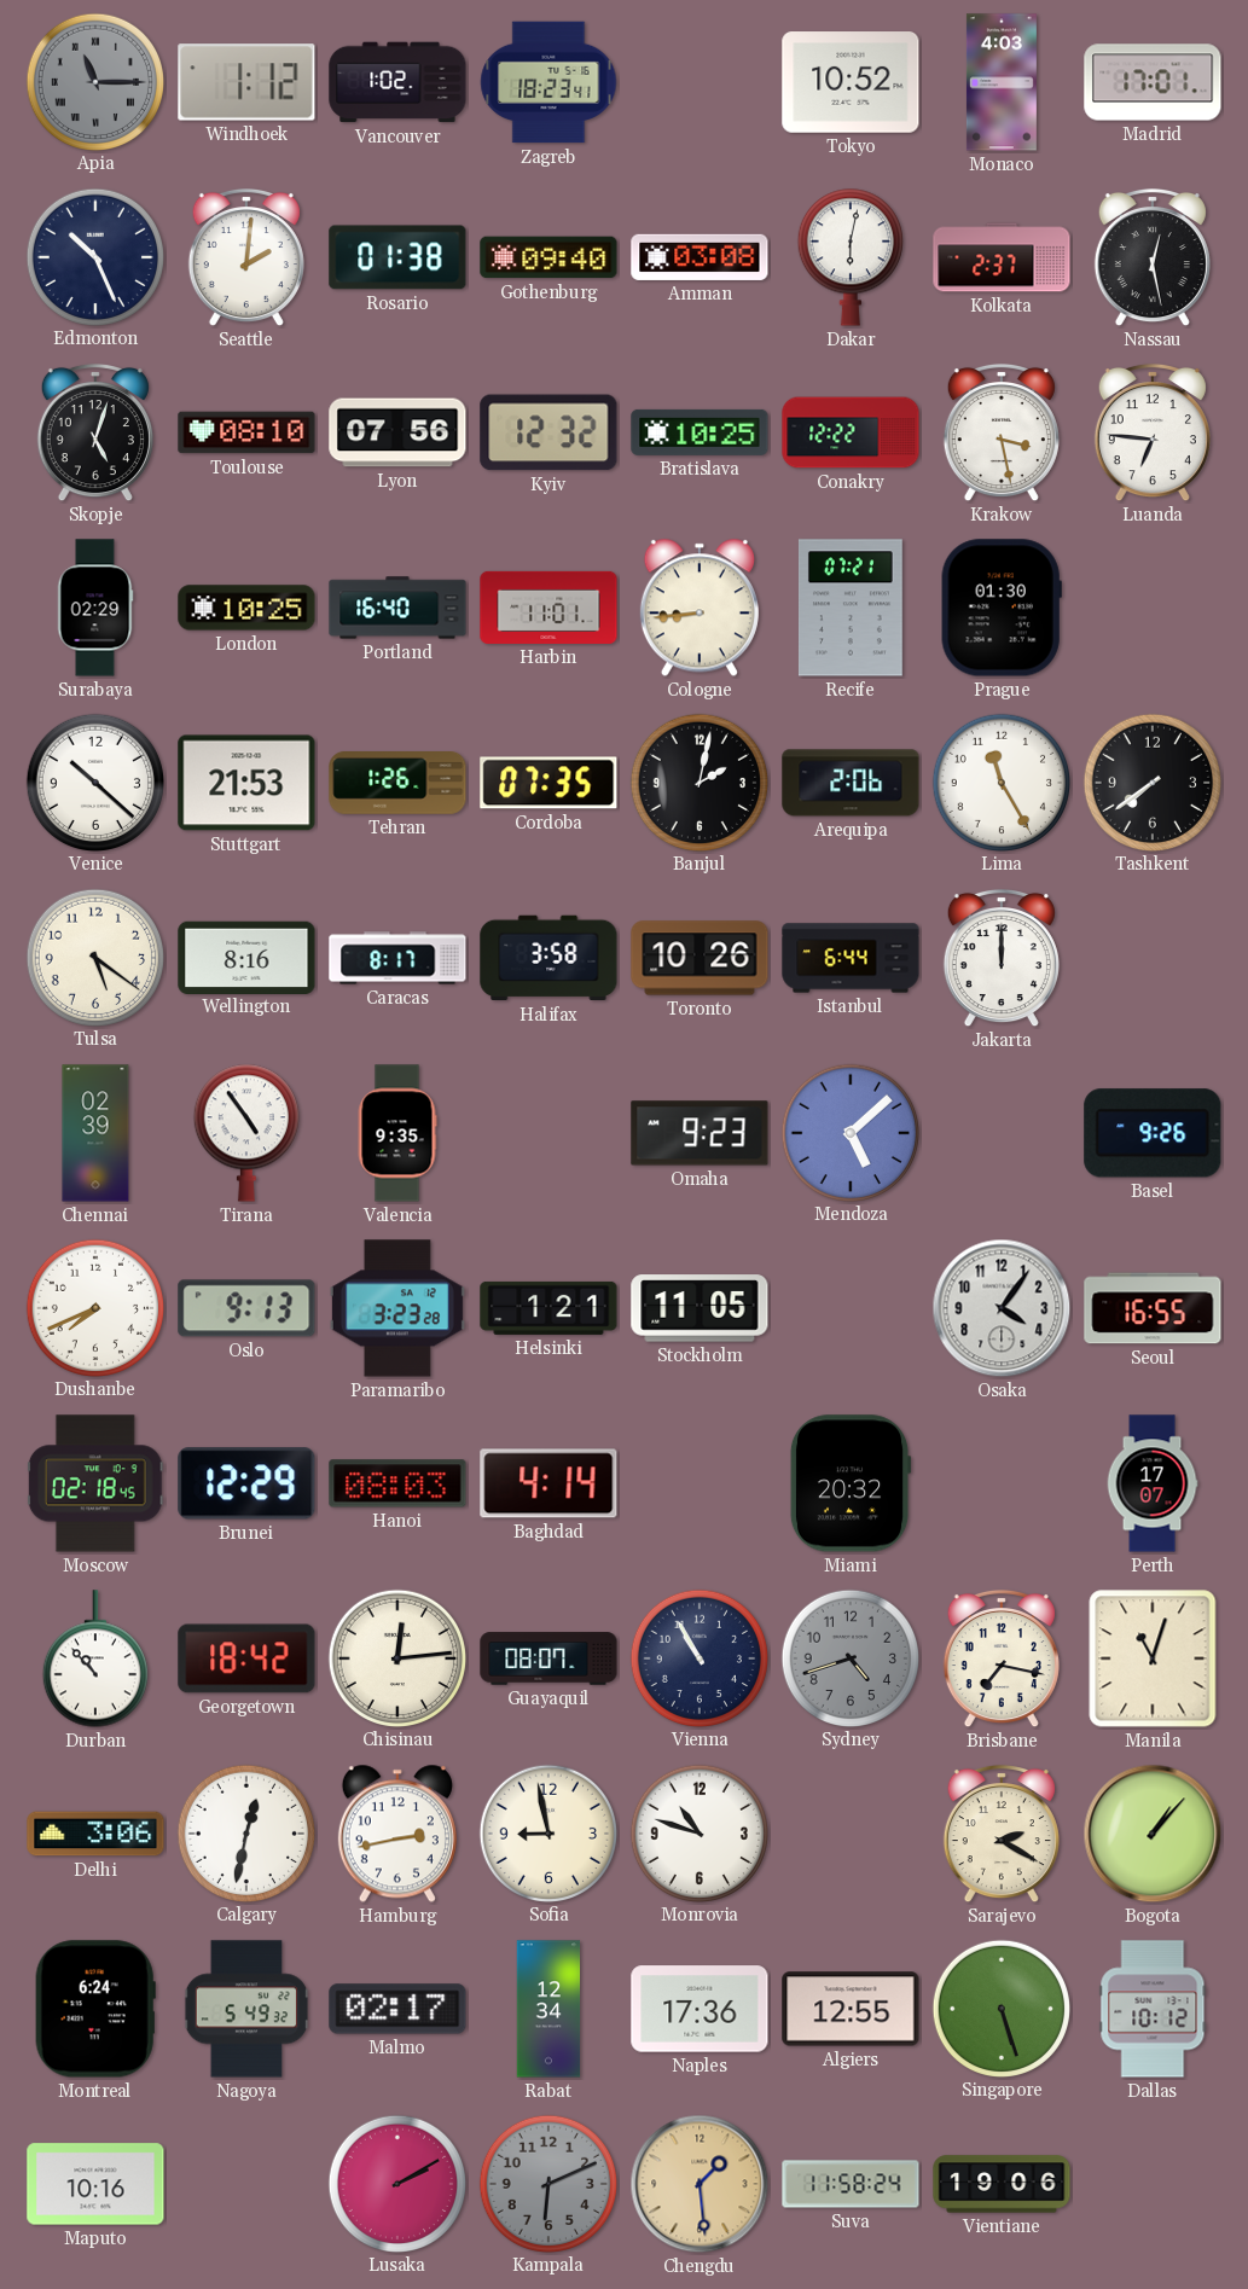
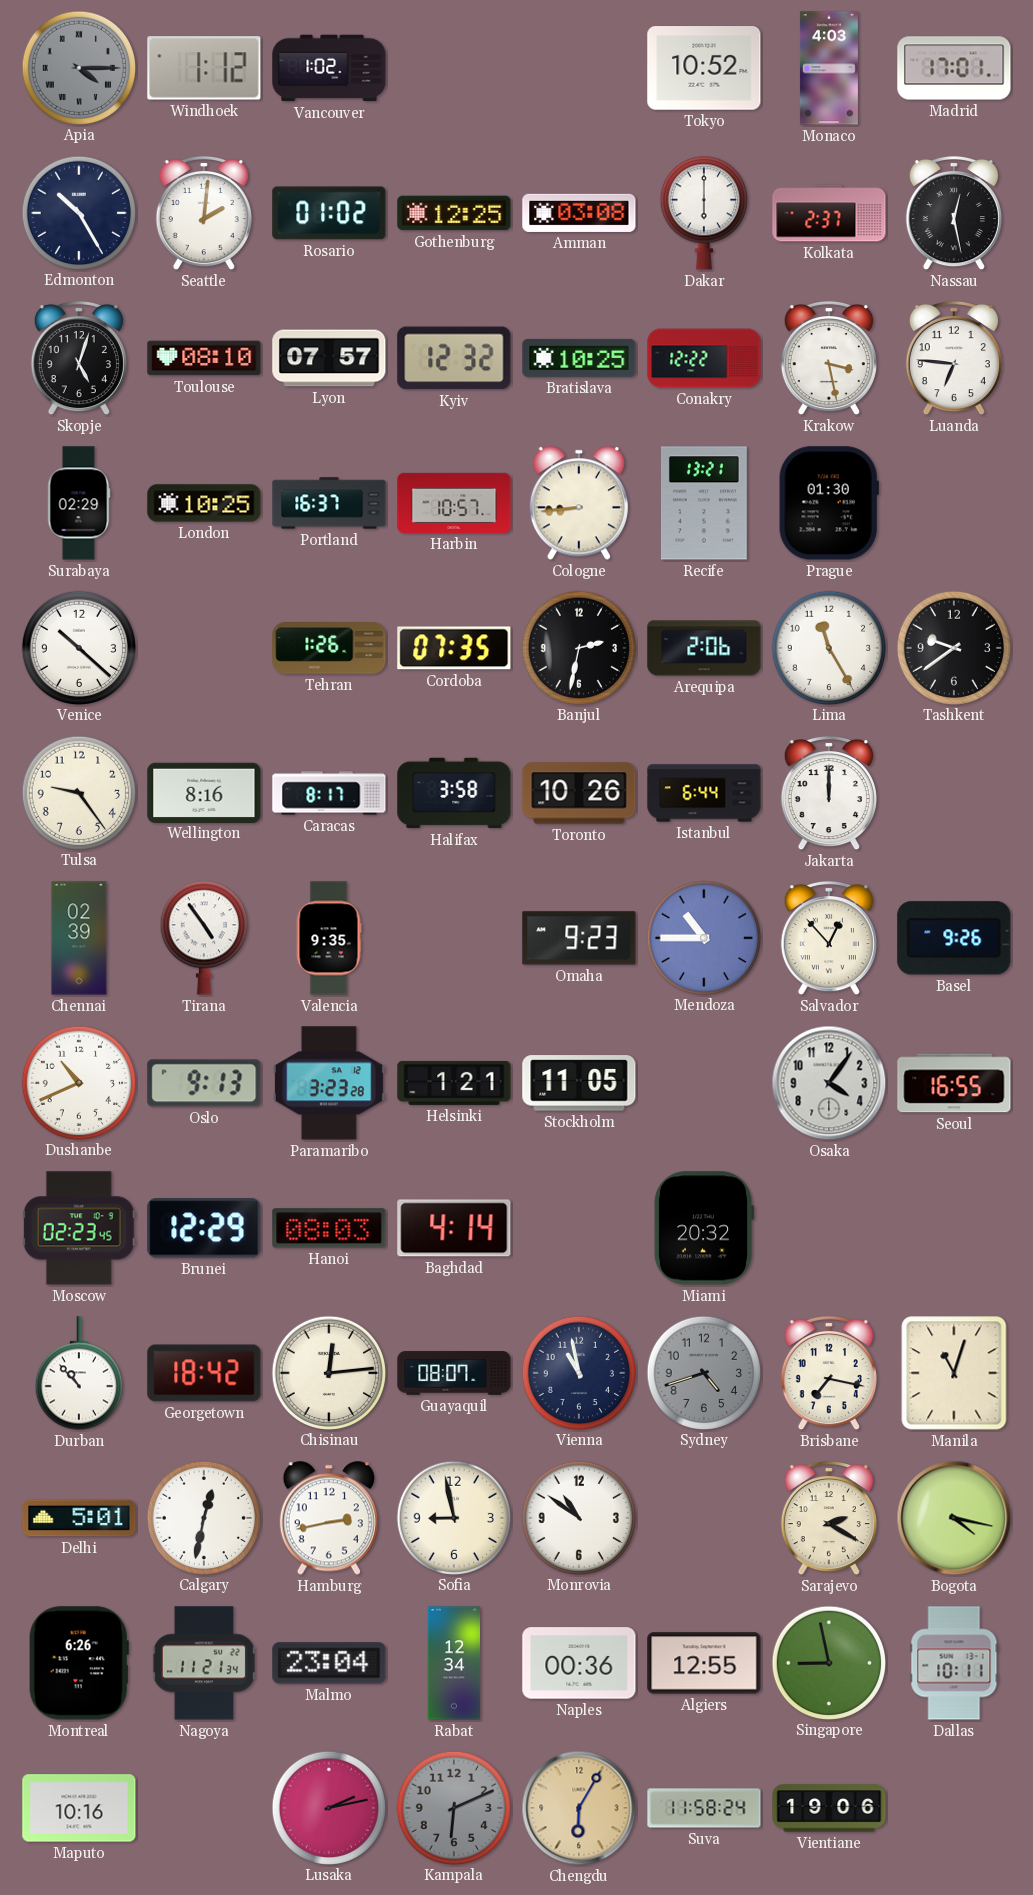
Apia: 11:15 -> 4:15 (78, 67)
Zagreb: 18:23 -> none (548, 82)
Edmonton: 10:26 -> 10:25 (78, 212)
Rosario: 01:38 -> 01:02 (329, 213)
Gothenburg: 09:40 -> 12:25 (454, 213)
Dakar: 6:02 -> 6:00 (704, 213)
Lyon: 07:56 -> 07:57 (329, 358)
Portland: 16:40 -> 16:37 (329, 503)
Harbin: 11:01 -> 10:57 (454, 503)
Recife: 07:21 -> 13:21 (704, 503)
Stuttgart: 21:53 -> none (246, 783)
Banjul: 2:02 -> 2:32 (578, 647)
Tashkent: 7:39 -> 9:39 (953, 647)
Tulsa: 5:21 -> 9:24 (78, 792)
Mendoza: 5:08 -> 10:45 (703, 937)
Salvador: none -> 12:53 (829, 938)
Dushanbe: 7:41 -> 10:41 (78, 1082)
Moscow: 02:18 -> 02:23 (79, 1228)
Perth: 17:07 -> none (1153, 1483)
Vienna: 10:55 -> 10:58 (578, 1372)
Delhi: 3:06 -> 5:01 (79, 1518)
Monrovia: 10:48 -> 10:51 (578, 1517)
Bogota: 1:07 -> 4:17 (954, 1518)
Montreal: 6:24 -> 6:26 (79, 1663)
Nagoya: 5:49 -> 11:21 (204, 1663)
Malmo: 02:17 -> 23:04 (329, 1663)
Naples: 17:36 -> 00:36 (579, 1663)
Singapore: 5:27 -> 8:58 (828, 1662)
Dallas: 10:12 -> 10:11 (954, 1663)
Lusaka: 2:10 -> 2:13 (328, 1807)
Chengdu: 1:29 -> 6:05 (579, 1808)
